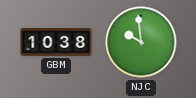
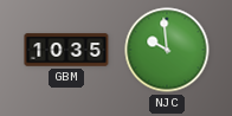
GBM: 10:38 -> 10:35 (66, 50)
